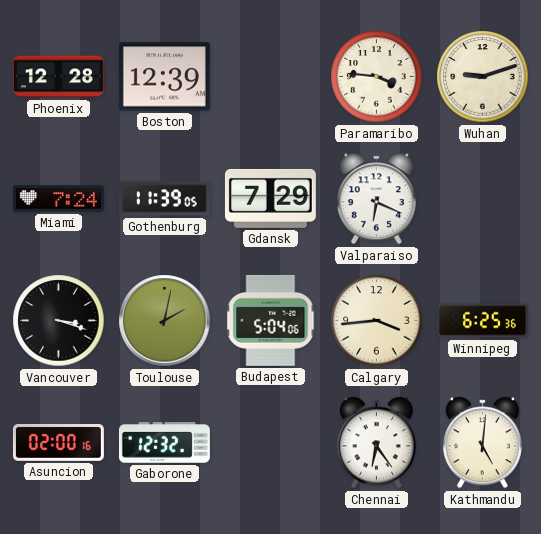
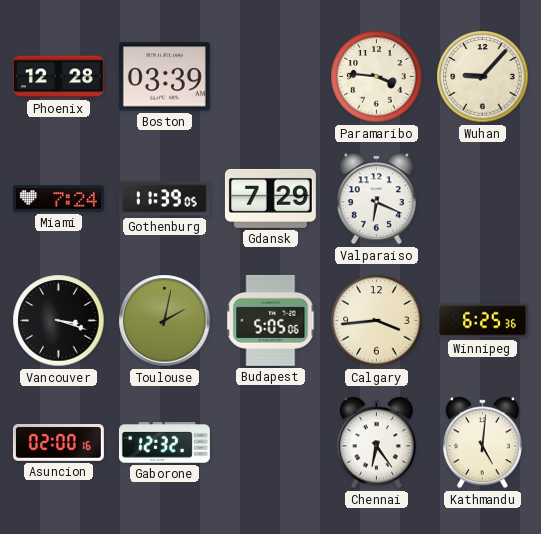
Boston: 12:39 -> 03:39 (164, 77)
Wuhan: 9:12 -> 9:07 (483, 77)
Budapest: 5:04 -> 5:05 (271, 320)
